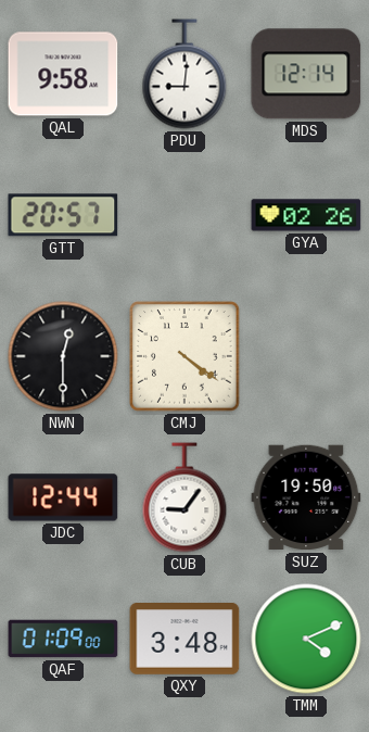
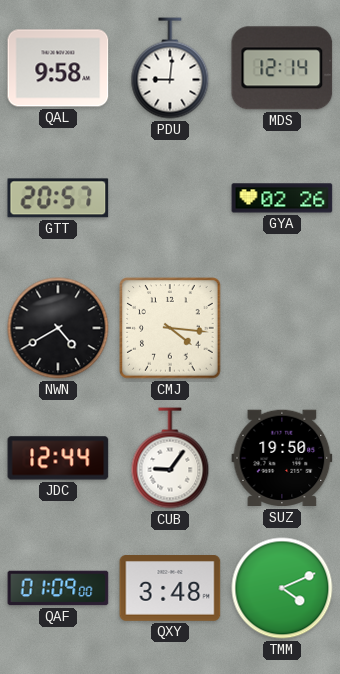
NWN: 12:30 -> 4:40 (58, 328)
CMJ: 4:21 -> 4:16 (170, 328)
